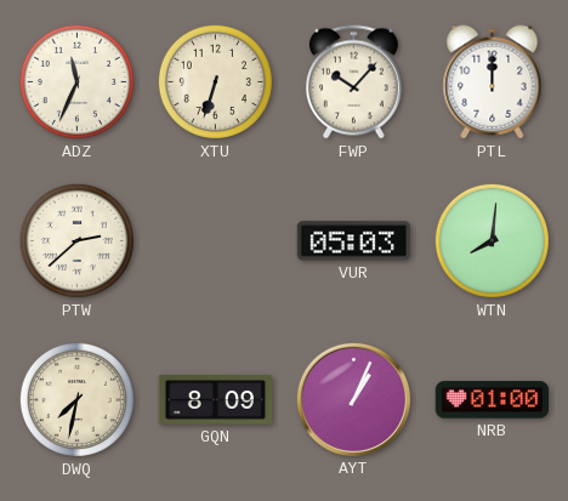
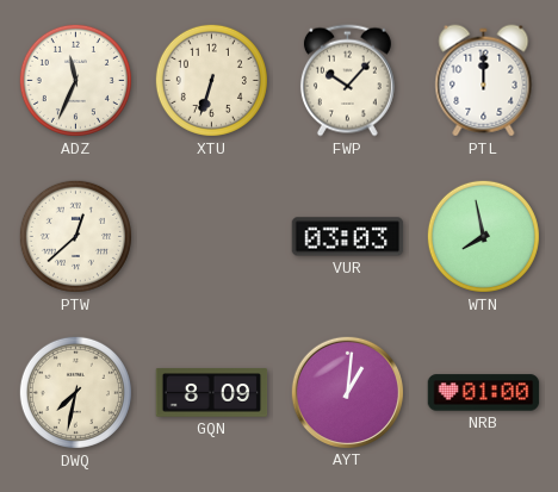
PTW: 2:38 -> 12:38 (75, 236)
VUR: 05:03 -> 03:03 (348, 237)
WTN: 8:01 -> 7:58 (483, 236)
AYT: 1:04 -> 1:01 (347, 392)
